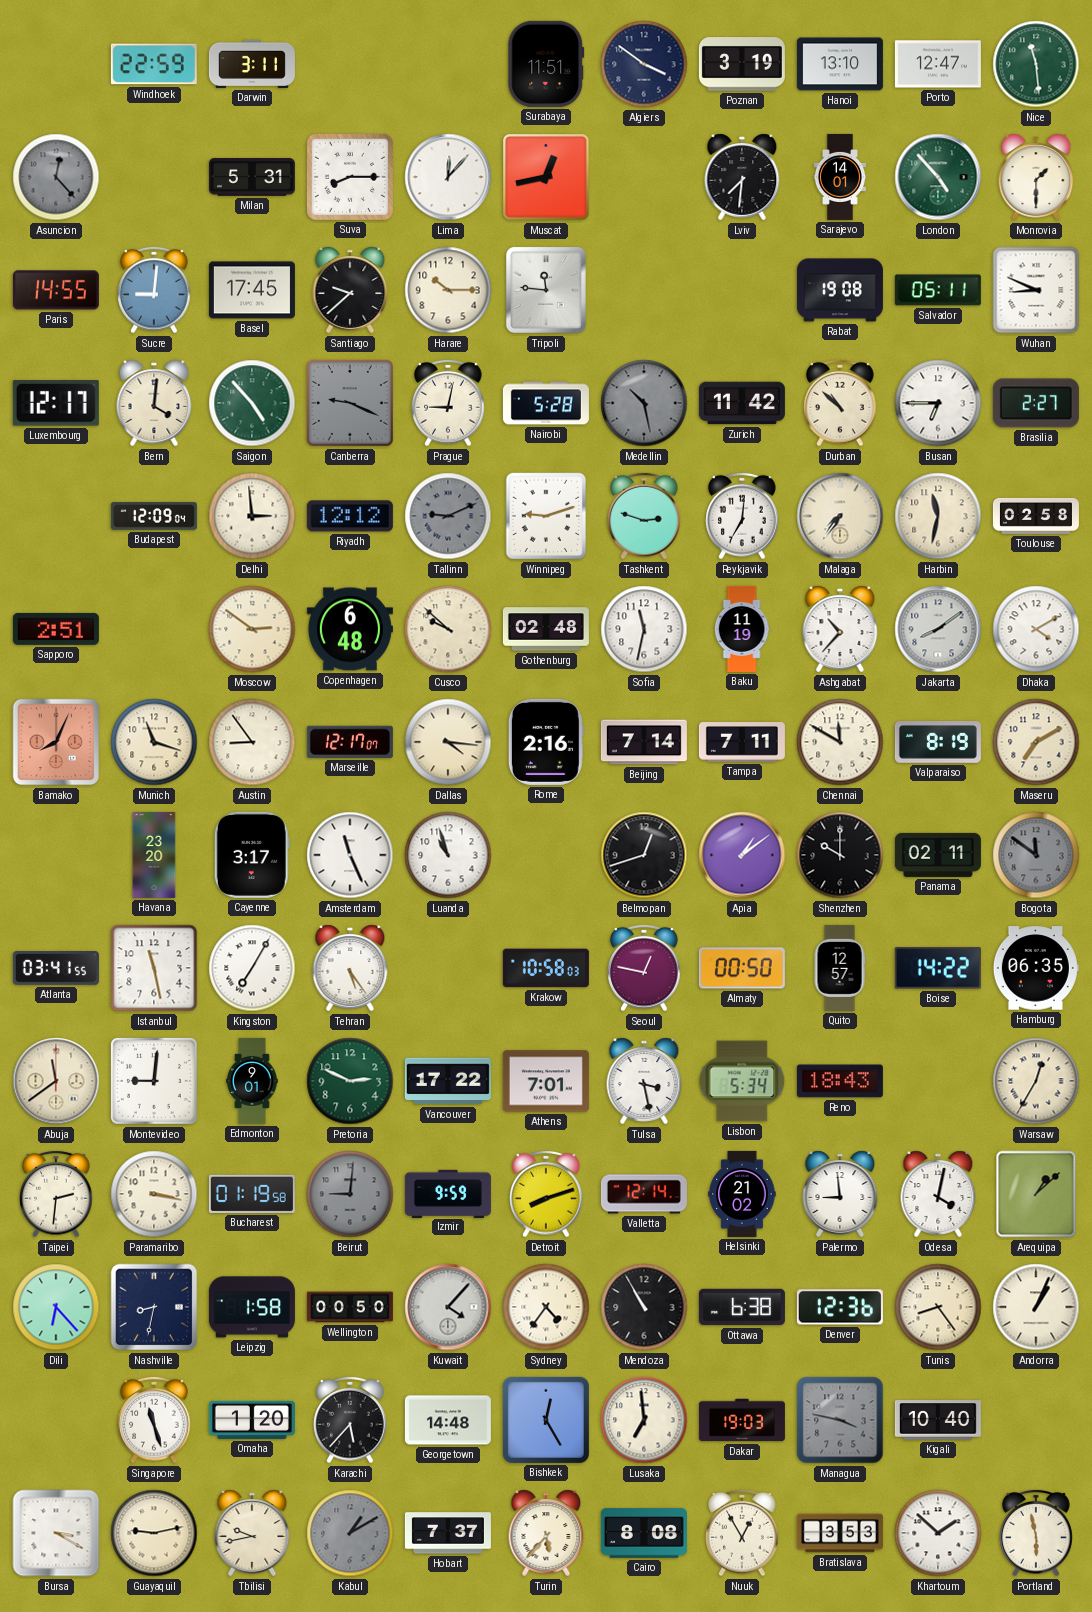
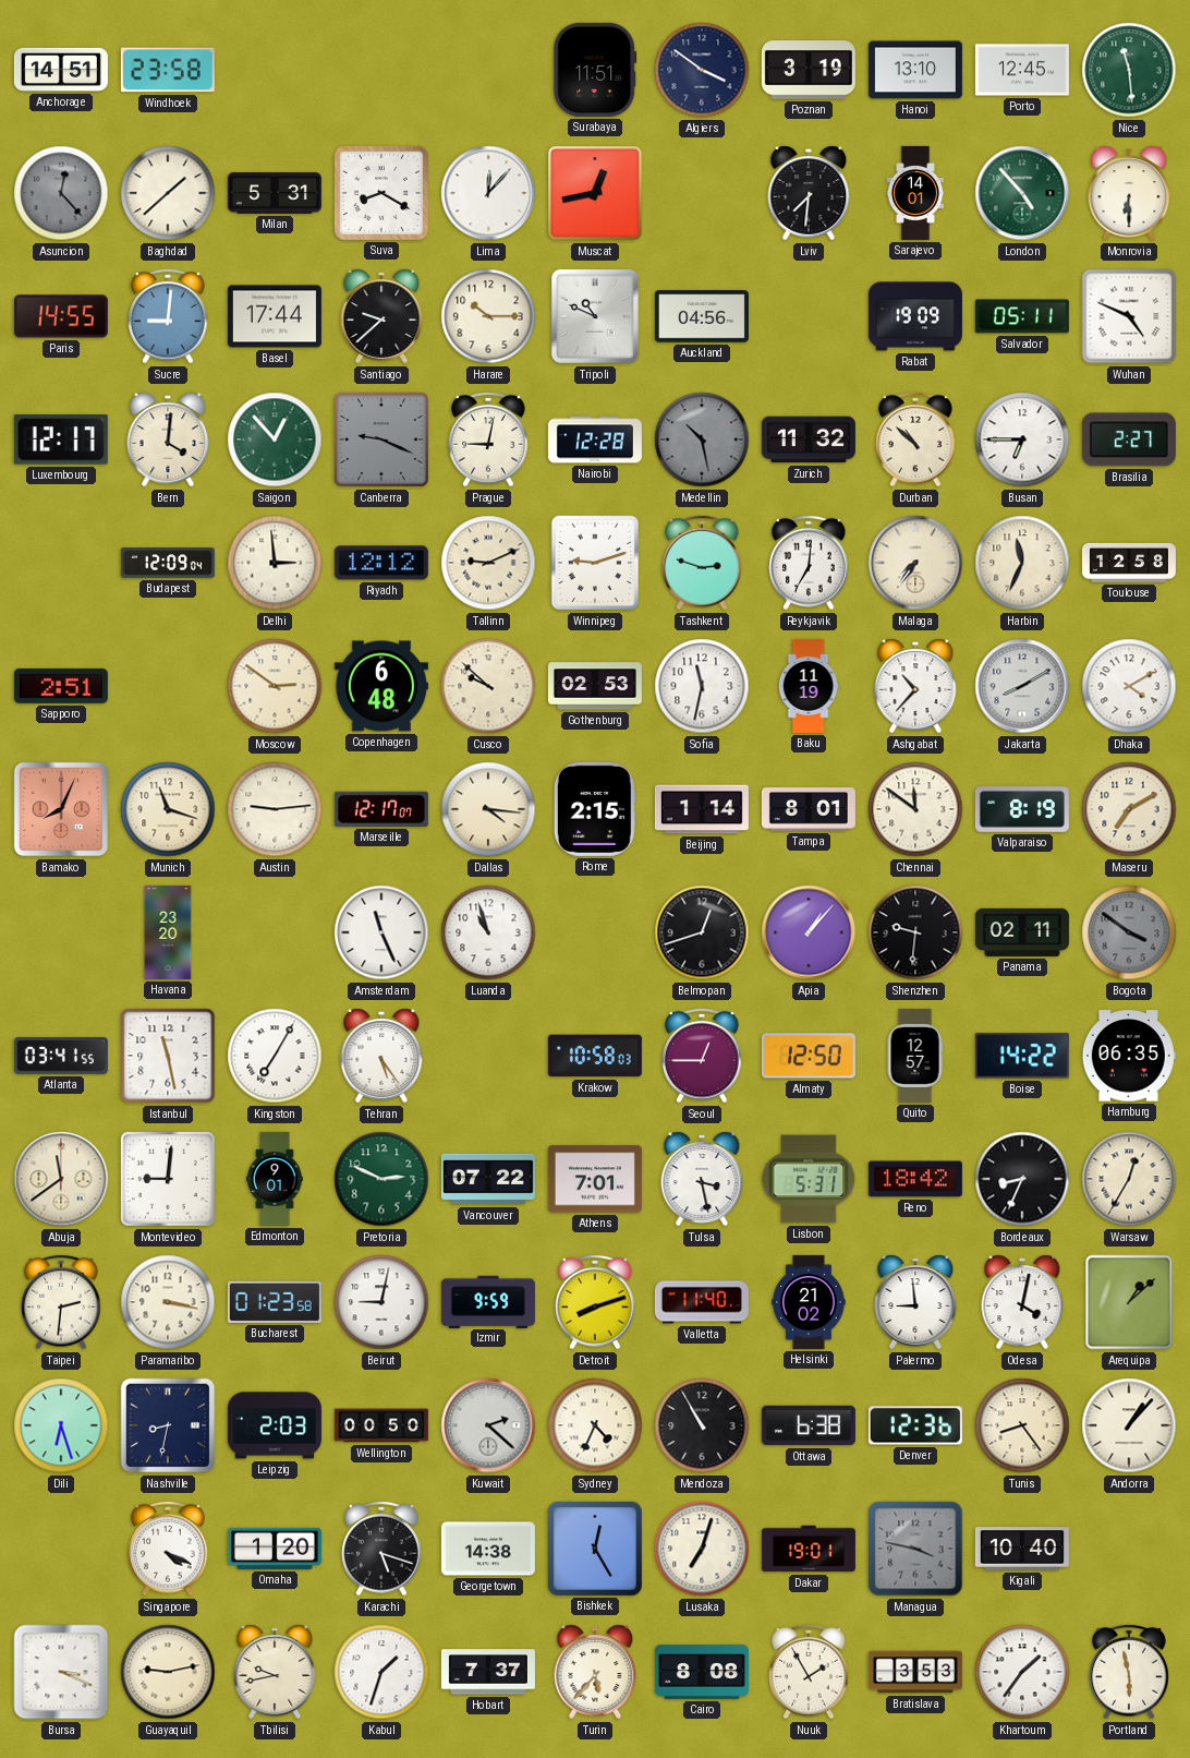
Anchorage: none -> 14:51 (61, 70)
Windhoek: 22:59 -> 23:58 (168, 70)
Darwin: 3:11 -> none (252, 64)
Porto: 12:47 -> 12:45 (1022, 70)
Baghdad: none -> 1:38 (168, 193)
Suva: 8:15 -> 8:20 (381, 193)
Monrovia: 1:30 -> 6:30 (1129, 193)
Basel: 17:45 -> 17:44 (275, 316)
Tripoli: 11:46 -> 10:49 (595, 316)
Auckland: none -> 04:56 (702, 316)
Rabat: 19:08 -> 19:09 (915, 316)
Wuhan: 8:49 -> 4:49 (1129, 316)
Saigon: 4:53 -> 12:53 (275, 439)
Nairobi: 5:28 -> 12:28 (595, 439)
Zurich: 11:42 -> 11:32 (809, 439)
Tallinn dial: grey -> cream (488, 563)
Harbin: 11:32 -> 11:34 (1022, 563)
Toulouse: 02:58 -> 12:58 (1129, 563)
Gothenburg: 02:48 -> 02:53 (595, 686)
Jakarta: 8:09 -> 8:10 (1022, 686)
Austin: 8:54 -> 9:14 (275, 809)
Rome: 2:16 -> 2:15 (595, 809)
Beijing: 7:14 -> 1:14 (702, 809)
Tampa: 7:11 -> 8:01 (809, 809)
Chennai: 11:50 -> 11:51 (915, 809)
Cayenne: 3:17 -> none (252, 855)
Apia: 1:09 -> 1:07 (809, 932)
Shenzhen: 10:00 -> 9:31 (915, 932)
Bogota: 11:51 -> 3:51 (1129, 932)
Seoul: 12:47 -> 12:45 (702, 1056)
Almaty: 00:50 -> 12:50 (809, 1056)
Vancouver: 17:22 -> 07:22 (488, 1179)
Lisbon: 5:34 -> 5:31 (809, 1179)
Reno: 18:43 -> 18:42 (915, 1179)
Bordeaux: none -> 8:34 (1022, 1179)
Bucharest: 01:19 -> 01:23 (275, 1302)
Beirut: 9:01 -> 9:02 (381, 1302)
Beirut dial: grey -> white (381, 1302)
Valletta: 12:14 -> 11:40 (702, 1302)
Dili: 6:23 -> 6:27 (61, 1425)
Leipzig: 1:58 -> 2:03 (275, 1425)
Kuwait: 4:07 -> 2:22 (488, 1425)
Sydney: 4:36 -> 4:34 (595, 1425)
Andorra: 1:04 -> 1:07 (1129, 1425)
Singapore: 11:27 -> 4:19 (168, 1549)
Karachi: 5:37 -> 5:18 (381, 1549)
Georgetown: 14:48 -> 14:38 (488, 1549)
Lusaka: 6:59 -> 7:03 (702, 1549)
Dakar: 19:03 -> 19:01 (809, 1549)
Bursa: 3:20 -> 3:19 (61, 1672)
Kabul: 1:10 -> 1:33 (381, 1672)
Kabul dial: grey -> white (381, 1672)
Nuuk: 12:55 -> 1:55 (809, 1672)
Khartoum: 1:52 -> 1:36 (1022, 1672)
